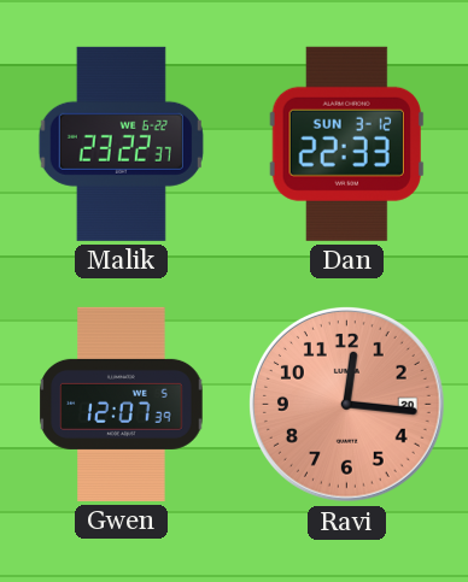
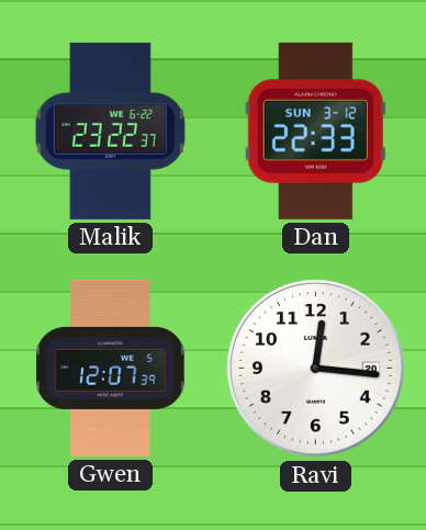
Ravi dial: salmon -> white (315, 368)
